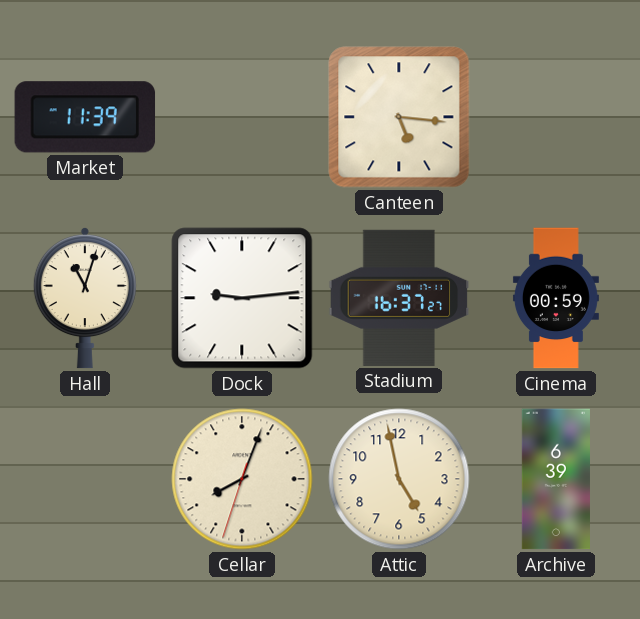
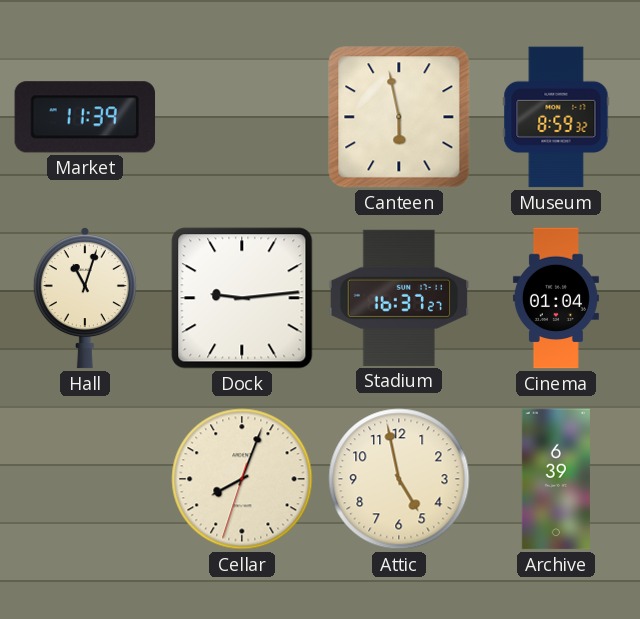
Canteen: 5:16 -> 5:58 (399, 117)
Museum: none -> 8:59 (556, 117)
Cinema: 00:59 -> 01:04 (556, 298)
